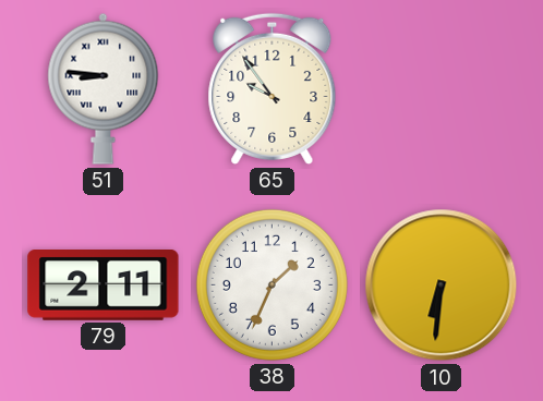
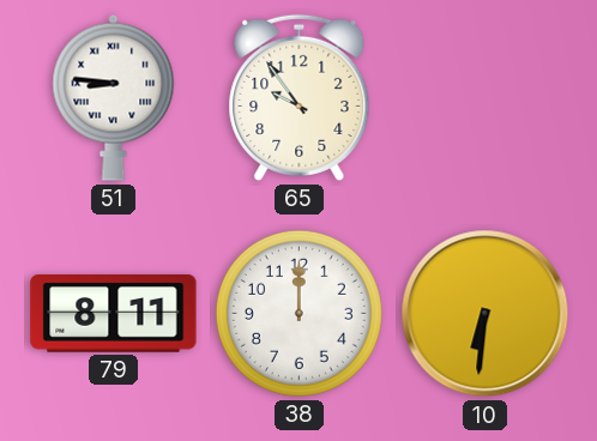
79: 2:11 -> 8:11 (114, 314)
38: 1:34 -> 12:00 (298, 313)
